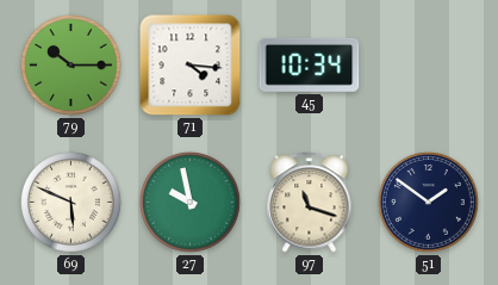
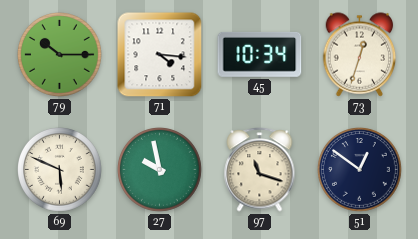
73: none -> 12:33 (360, 55)
51: 1:51 -> 12:51 (360, 170)
